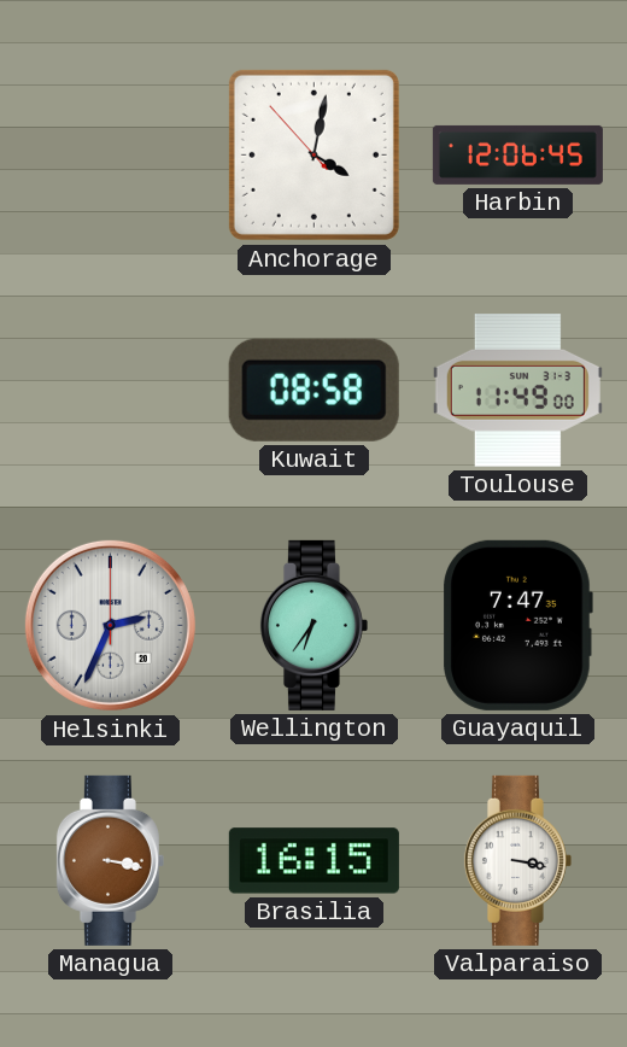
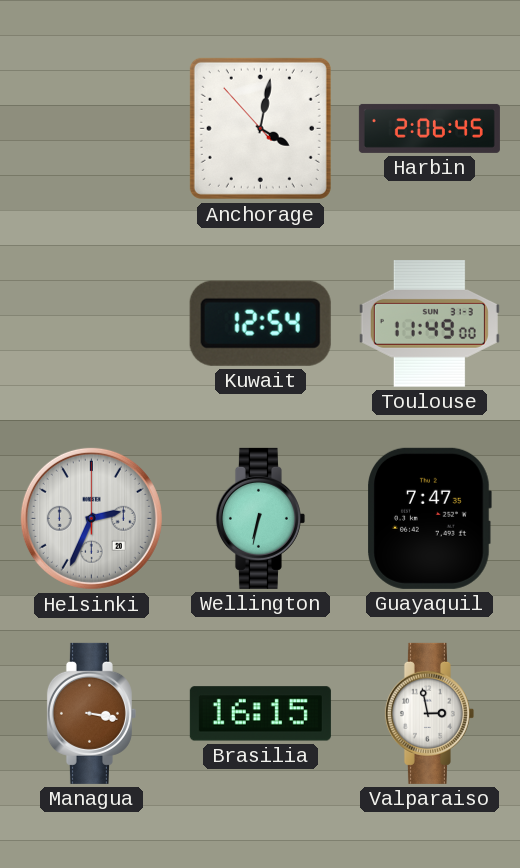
Harbin: 12:06 -> 2:06 (429, 128)
Kuwait: 08:58 -> 12:54 (260, 323)
Wellington: 6:36 -> 6:32 (260, 518)
Valparaiso: 3:17 -> 2:58 (429, 713)
